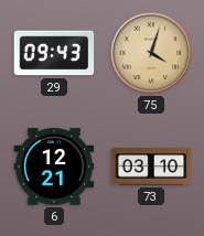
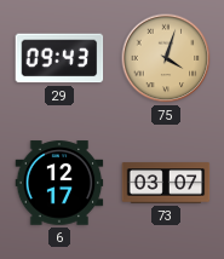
6: 12:21 -> 12:17 (59, 183)
73: 03:10 -> 03:07 (166, 183)
